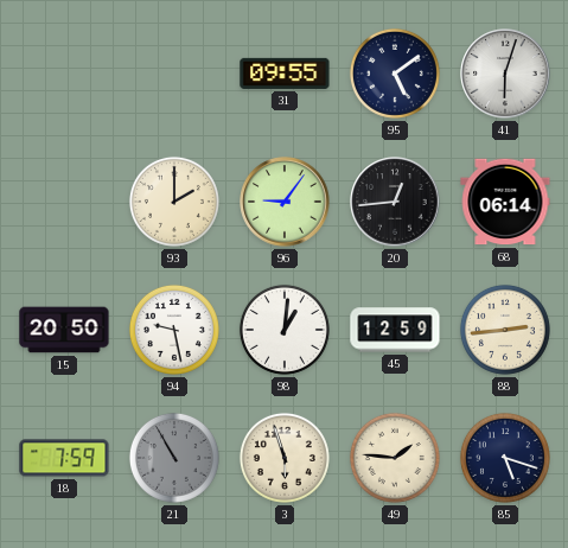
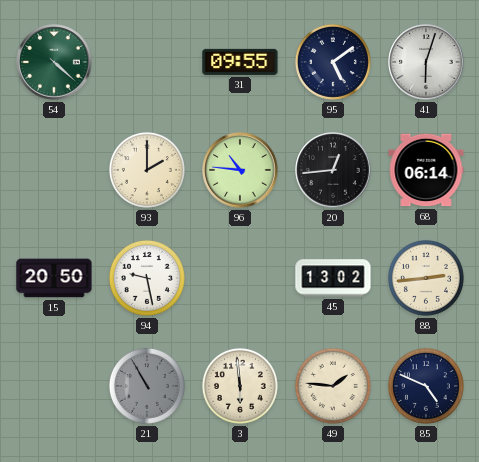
54: none -> 4:22 (54, 62)
96: 9:06 -> 10:46 (240, 170)
98: 1:01 -> none (285, 330)
45: 12:59 -> 13:02 (333, 278)
18: 7:59 -> none (64, 458)
3: 5:57 -> 5:59 (240, 386)
85: 5:18 -> 4:49 (426, 386)
